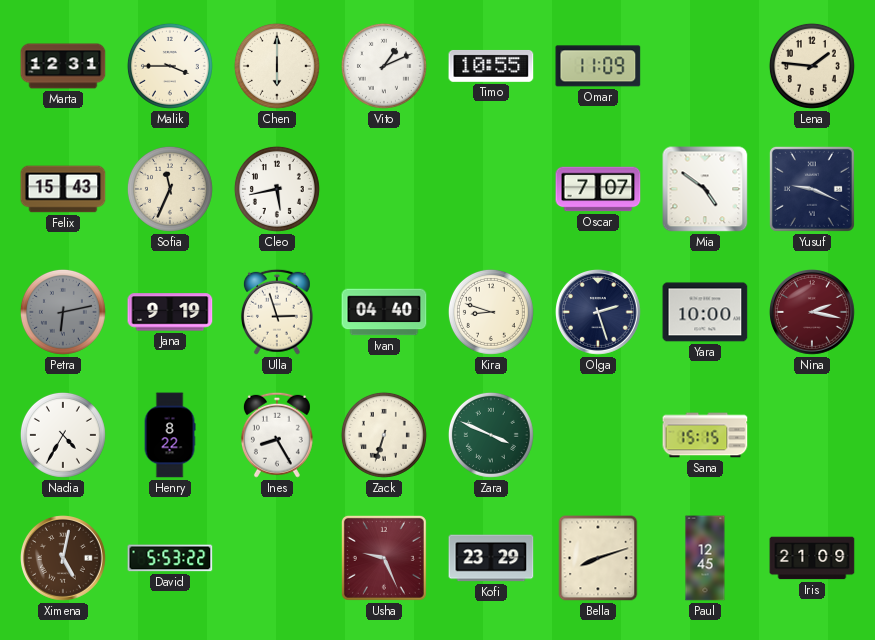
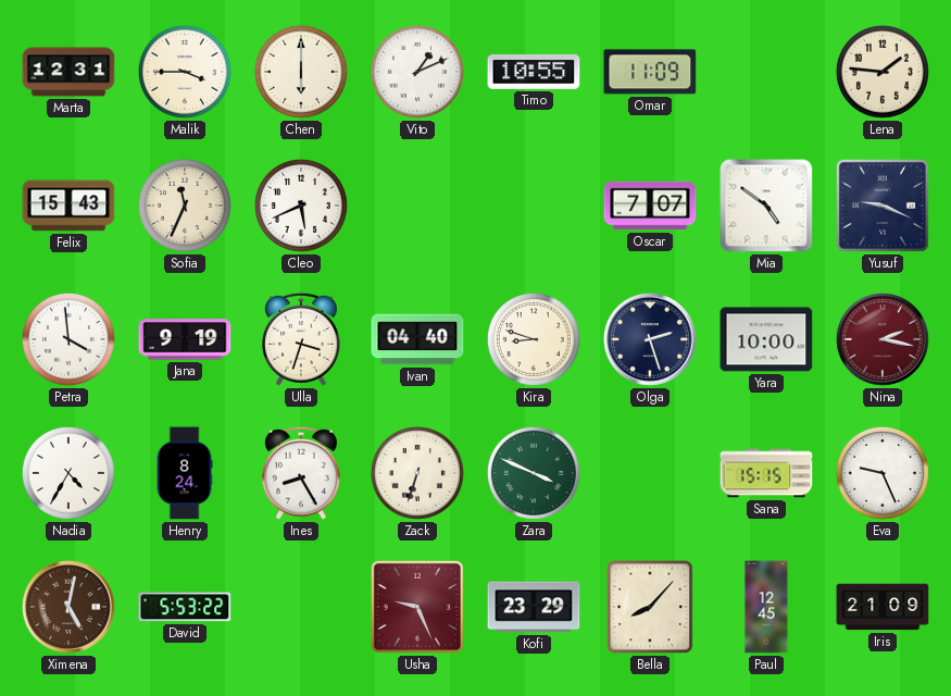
Cleo: 5:43 -> 5:41 (301, 206)
Petra: 6:13 -> 3:59 (68, 339)
Petra dial: grey -> white (68, 339)
Ulla: 2:57 -> 3:33 (301, 339)
Henry: 8:22 -> 8:24 (185, 473)
Eva: none -> 9:26 (883, 473)
Bella: 8:12 -> 8:07 (650, 607)
